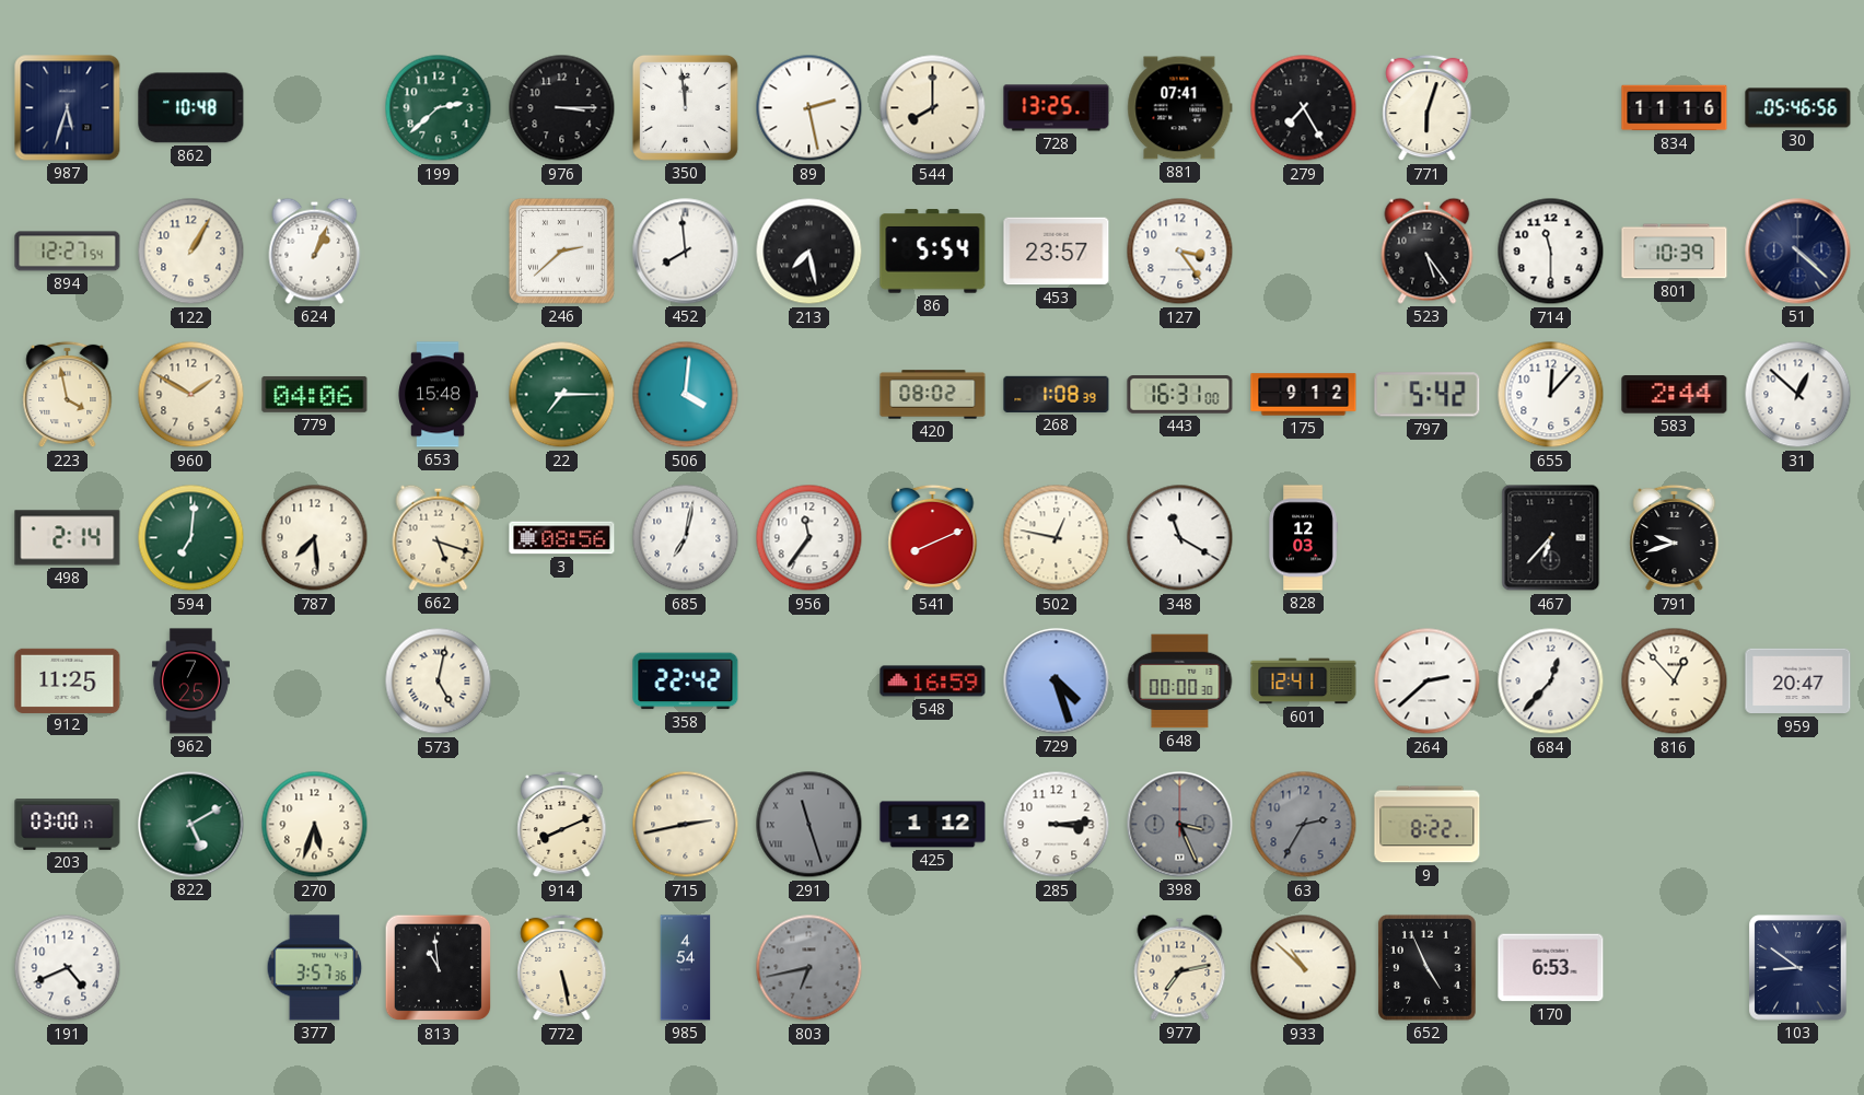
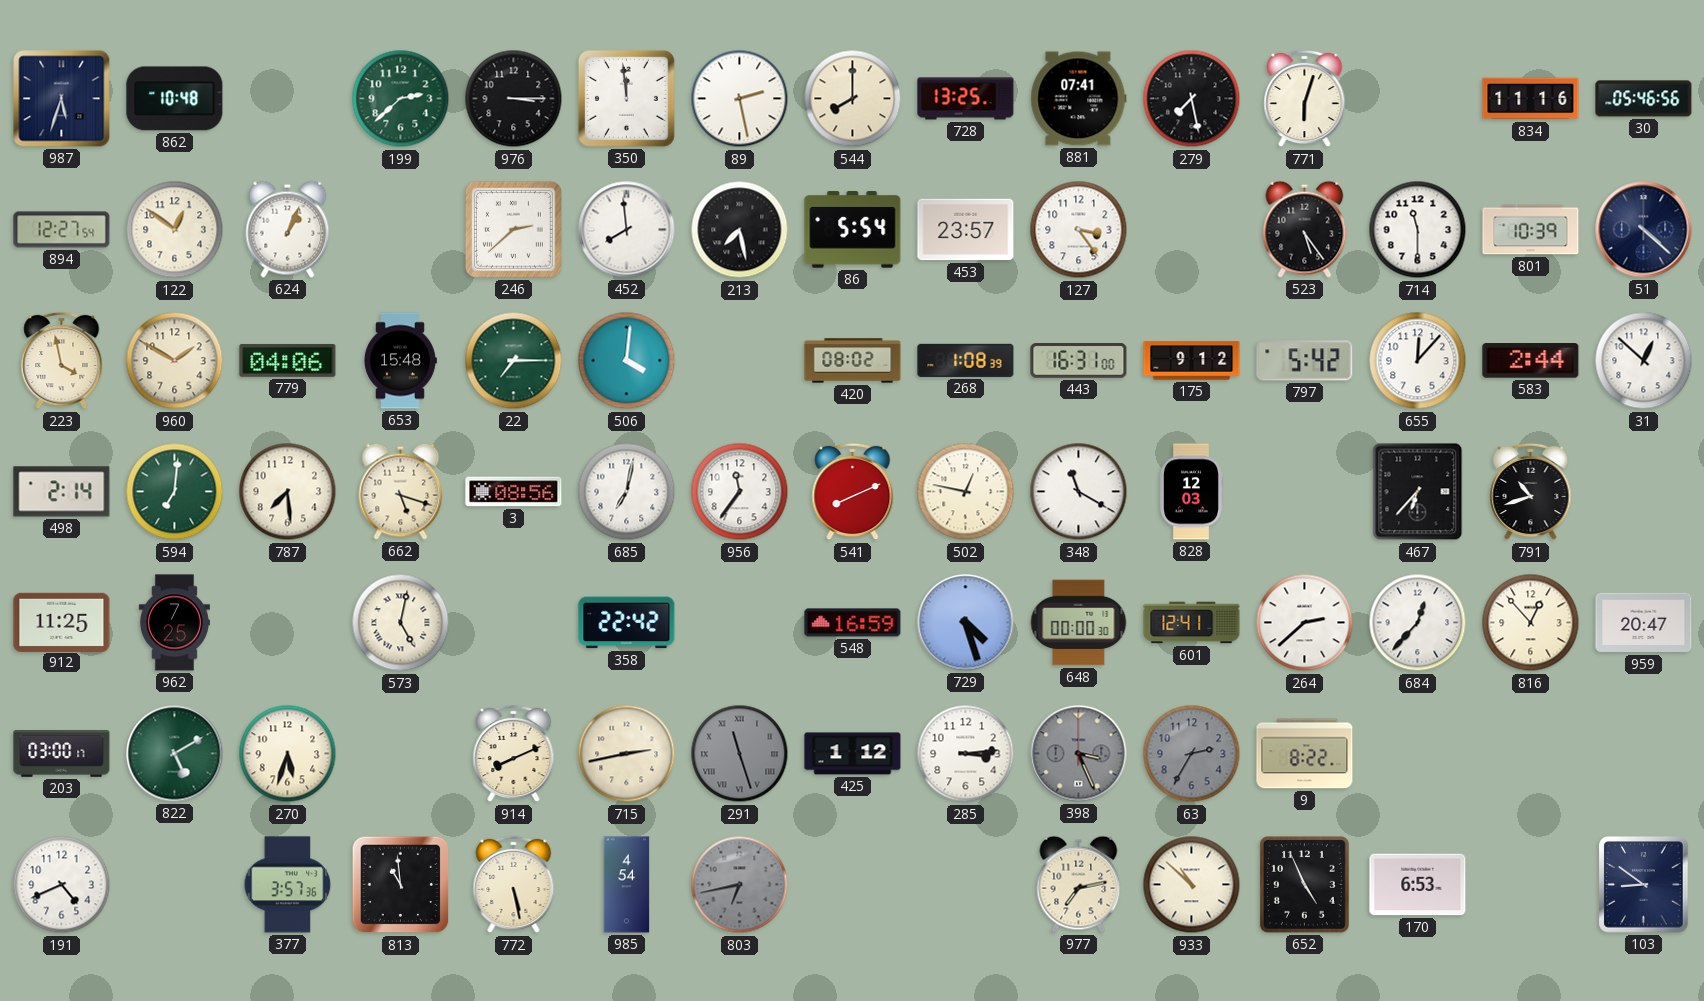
279: 7:25 -> 7:28 (1192, 99)
122: 1:05 -> 12:51 (175, 230)
791: 9:42 -> 10:42 (1531, 492)
